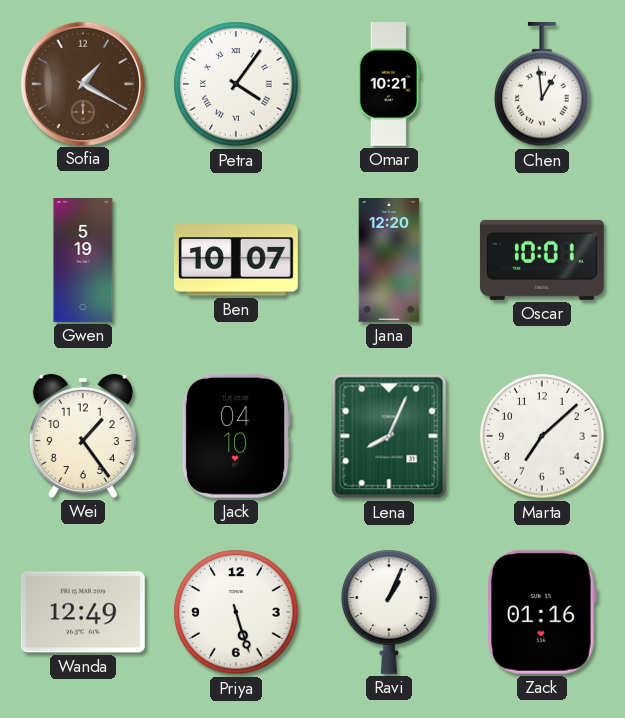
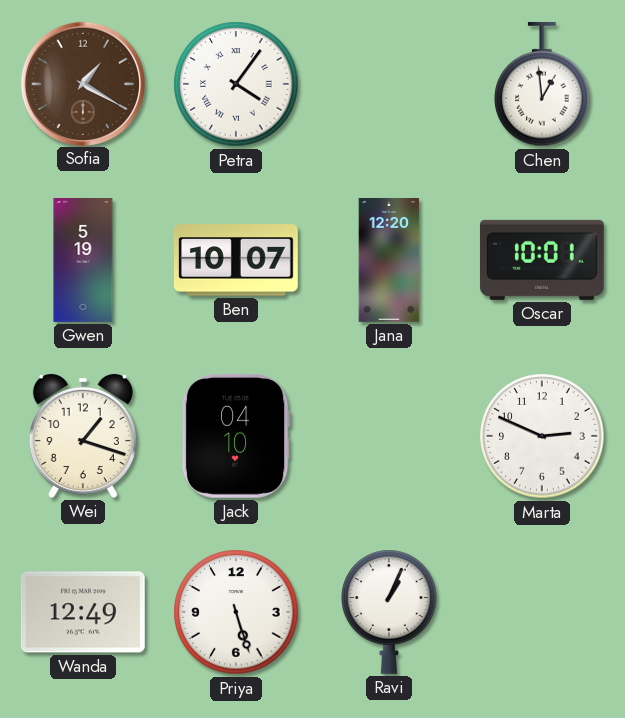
Omar: 10:21 -> none (388, 85)
Wei: 1:24 -> 1:18 (83, 436)
Lena: 8:04 -> none (389, 436)
Marta: 7:08 -> 2:49 (542, 436)
Zack: 01:16 -> none (542, 612)
